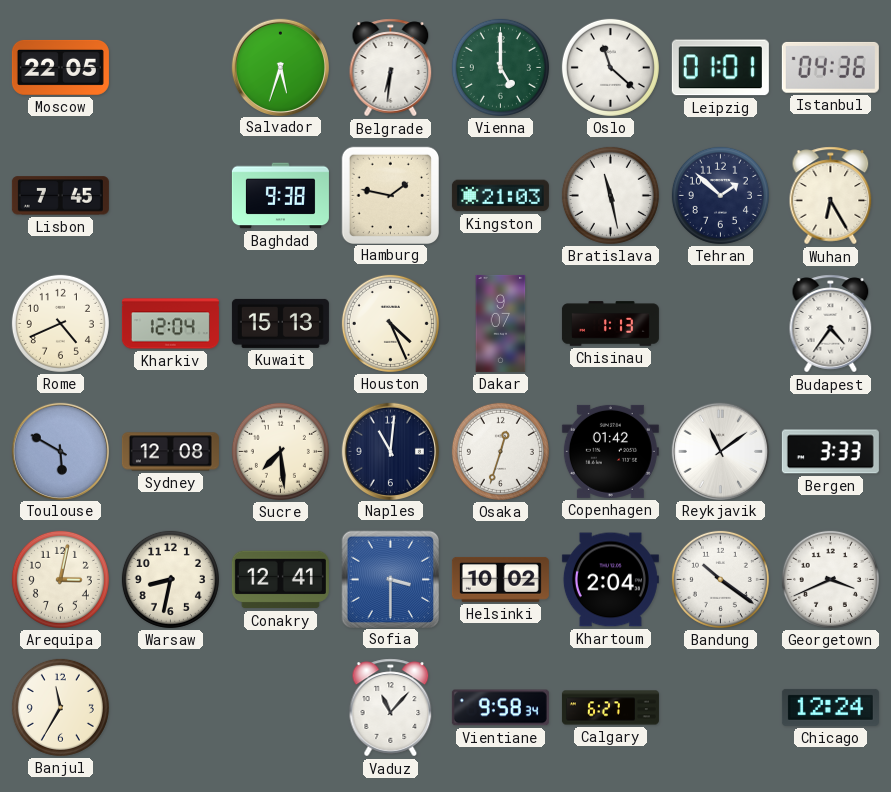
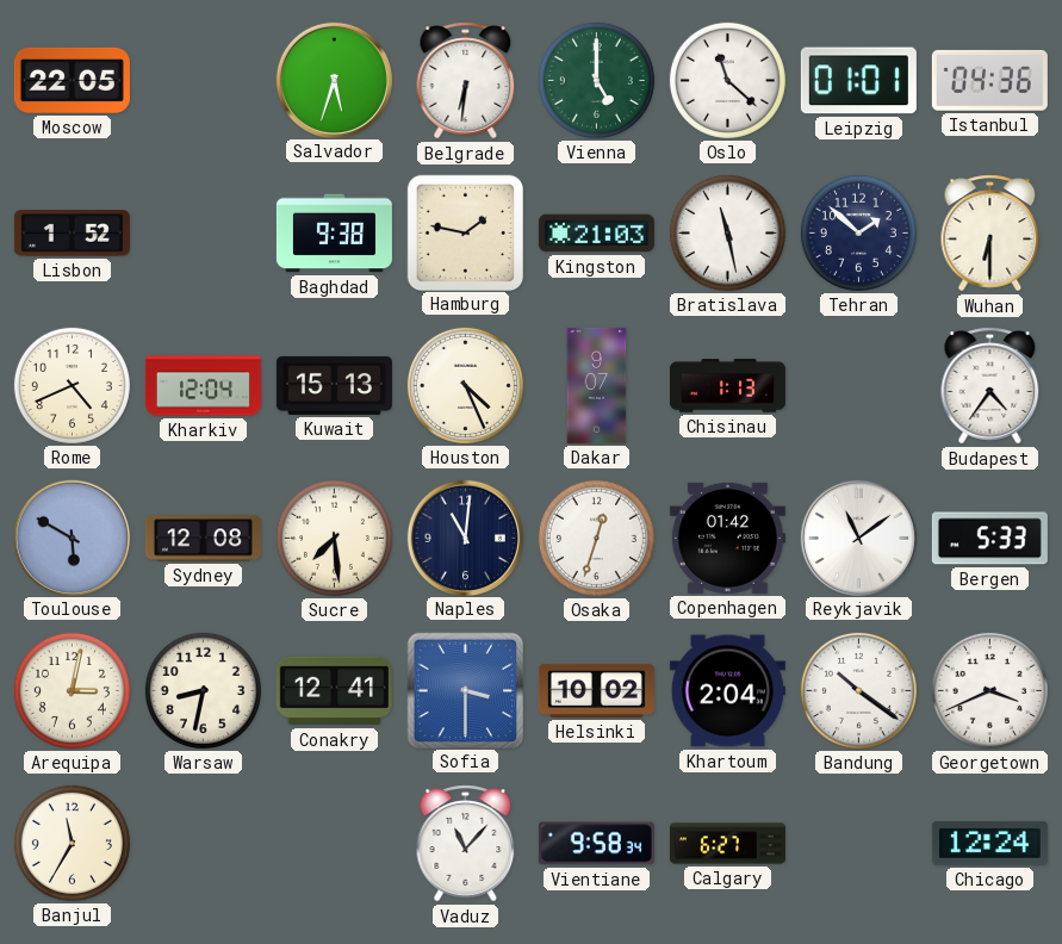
Lisbon: 7:45 -> 1:52 (72, 234)
Wuhan: 6:25 -> 6:30 (990, 234)
Bergen: 3:33 -> 5:33 (989, 539)
